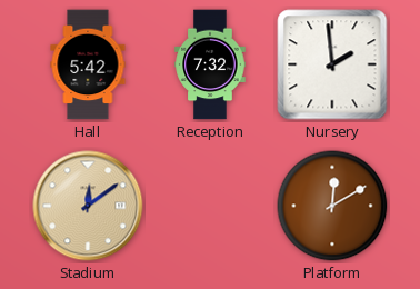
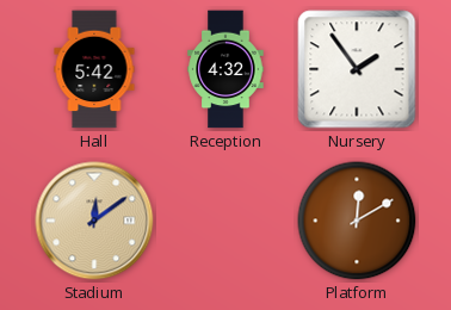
Reception: 7:32 -> 4:32 (225, 69)
Nursery: 1:59 -> 1:54 (357, 69)
